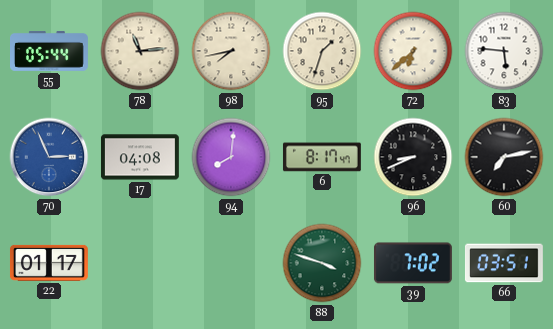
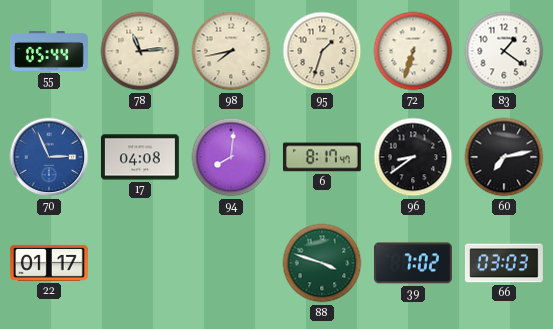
72: 6:38 -> 6:33 (413, 51)
83: 5:46 -> 1:21 (504, 51)
96: 8:41 -> 8:39 (413, 157)
66: 03:51 -> 03:03 (504, 263)
